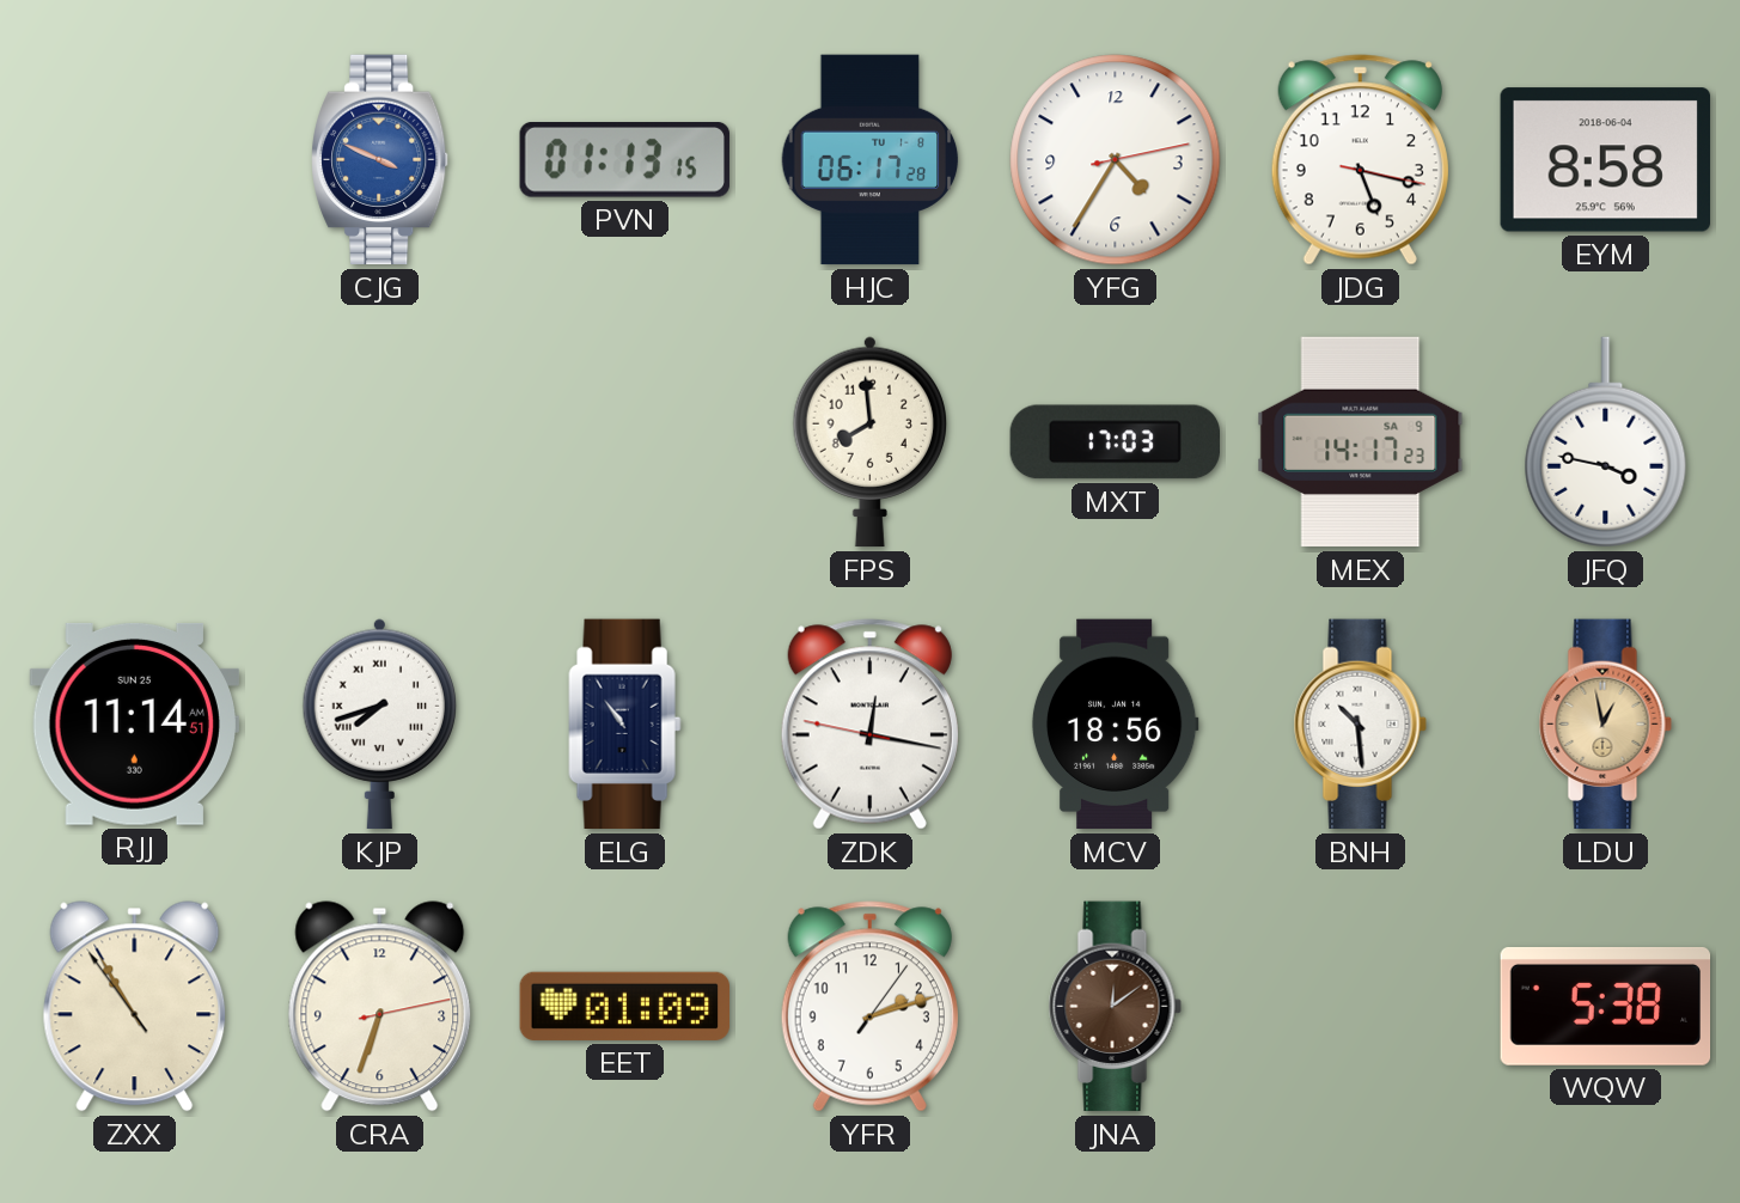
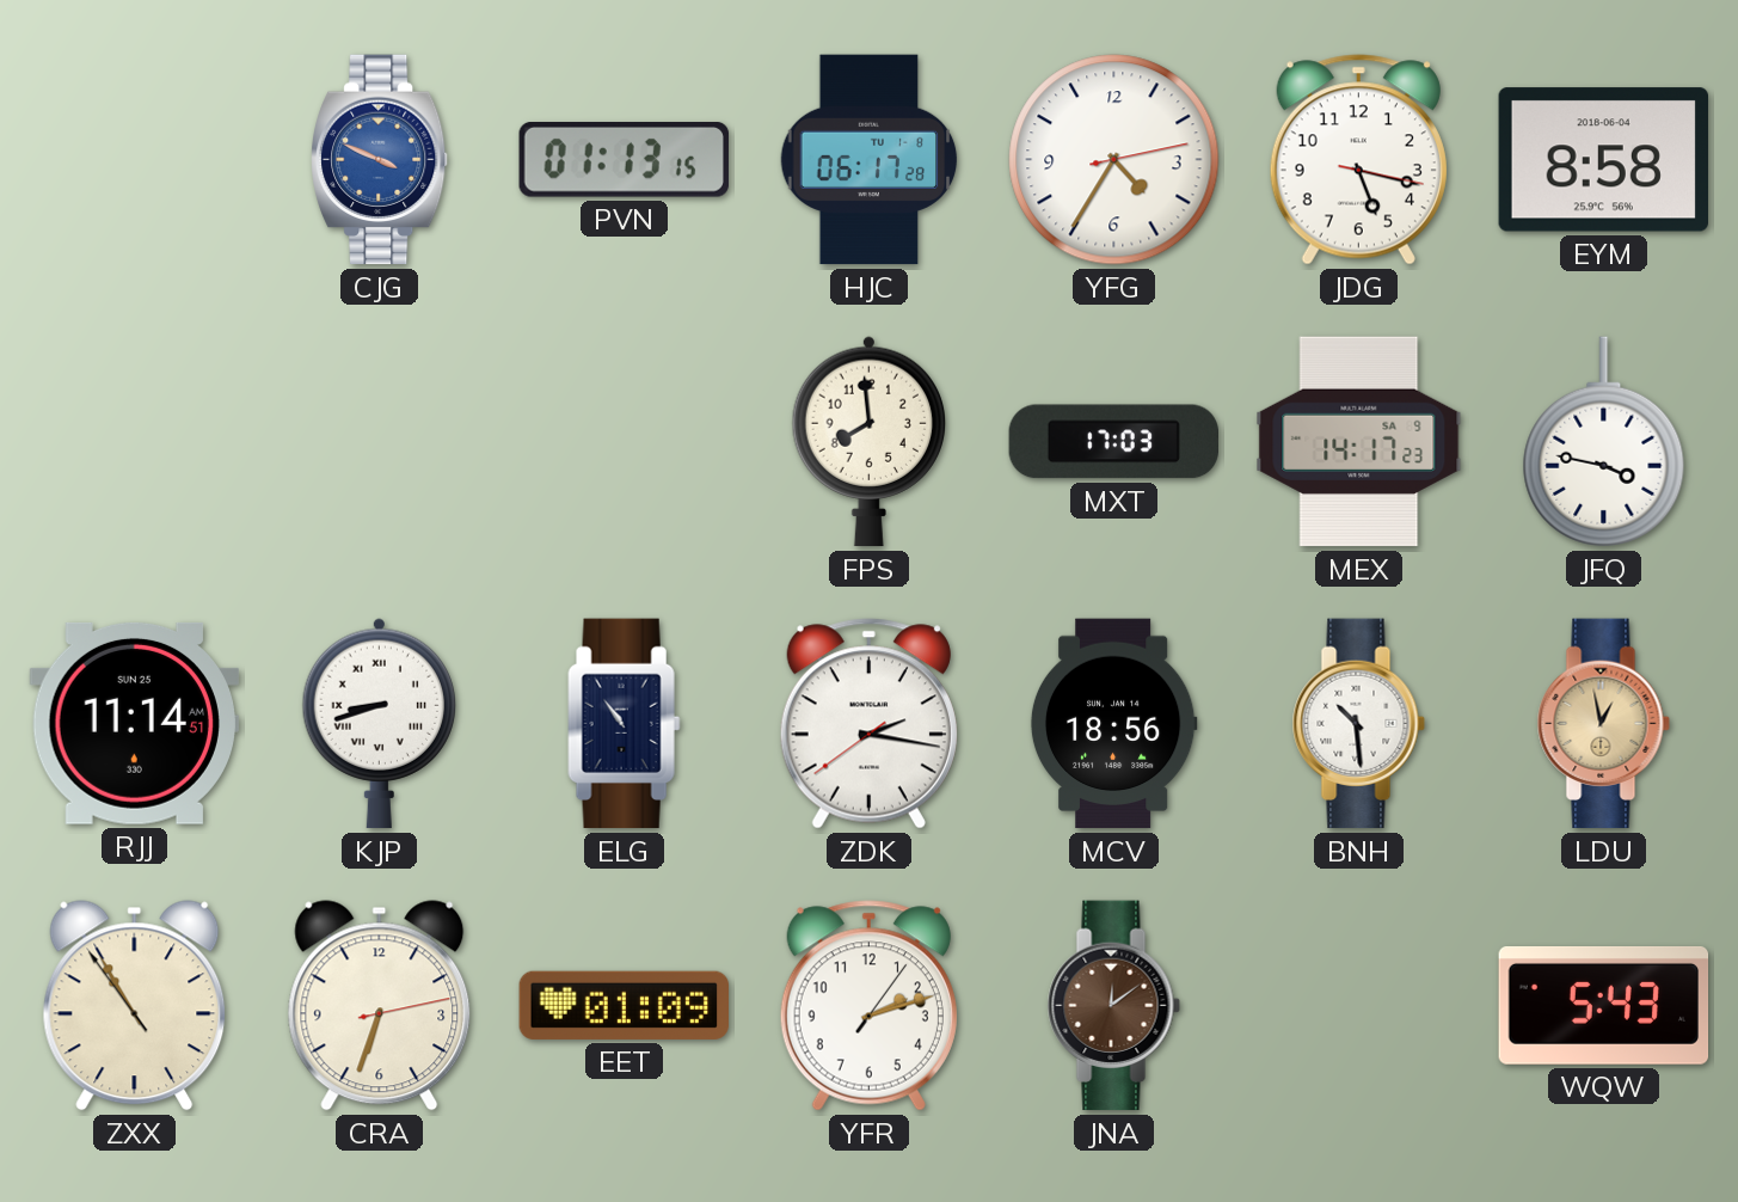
KJP: 7:42 -> 8:42 (379, 724)
ZDK: 12:16 -> 2:16 (868, 724)
WQW: 5:38 -> 5:43 (1604, 1006)
